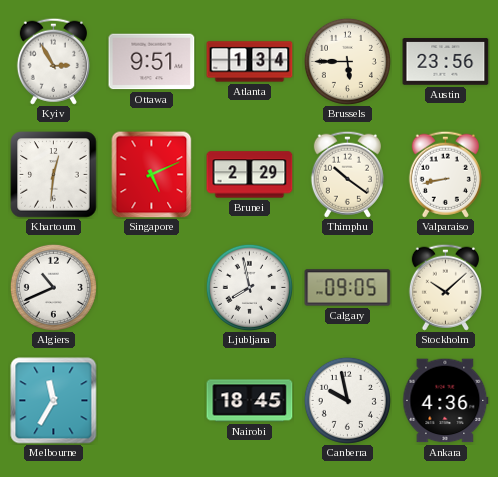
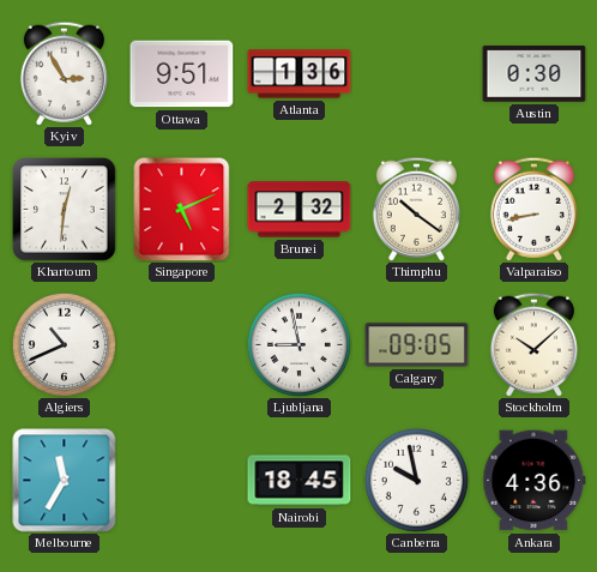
Atlanta: 1:34 -> 1:36 (300, 74)
Brussels: 5:45 -> none (347, 61)
Austin: 23:56 -> 0:30 (535, 74)
Brunei: 2:29 -> 2:32 (300, 210)
Ljubljana: 7:58 -> 8:58 (298, 344)
